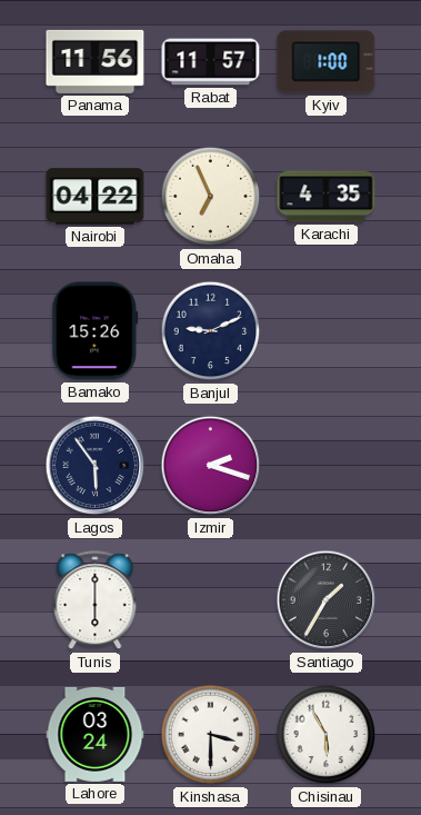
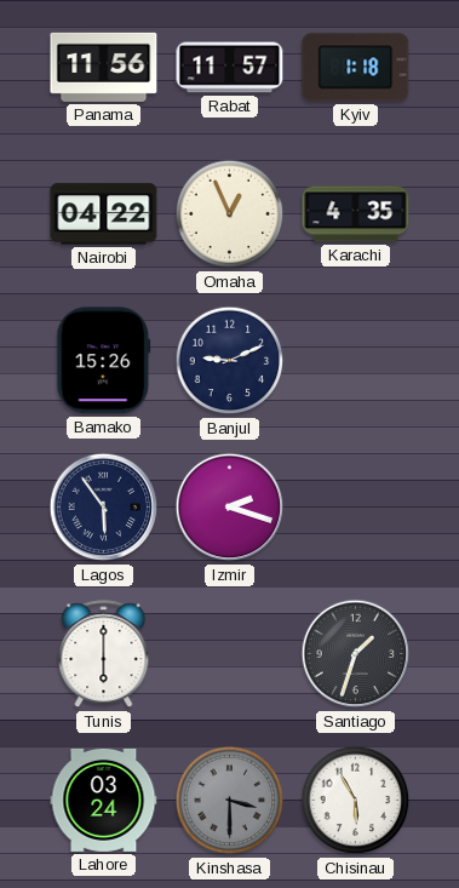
Kyiv: 1:00 -> 1:18 (356, 68)
Omaha: 6:56 -> 12:56 (230, 214)
Santiago: 1:35 -> 1:33 (356, 654)
Kinshasa dial: white -> grey (230, 801)
